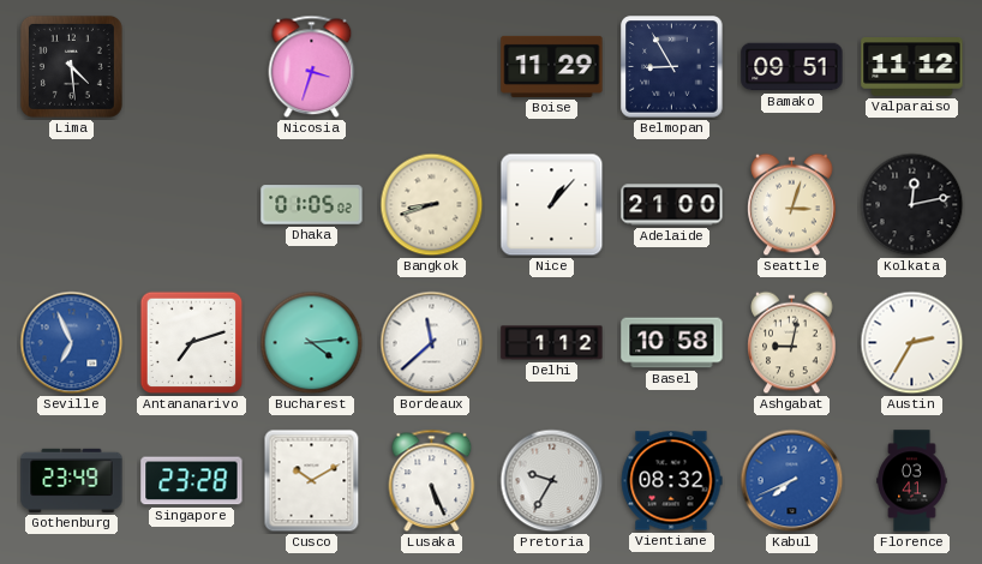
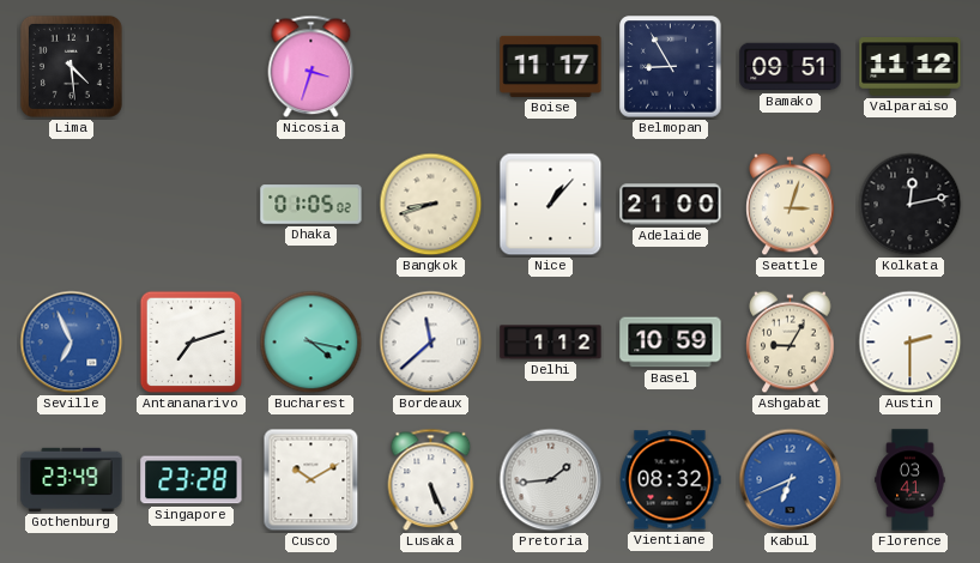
Boise: 11:29 -> 11:17 (551, 66)
Bucharest: 4:14 -> 4:17 (311, 343)
Basel: 10:58 -> 10:59 (671, 343)
Ashgabat: 9:02 -> 9:05 (791, 343)
Austin: 2:35 -> 2:30 (911, 343)
Pretoria: 9:35 -> 1:44 (551, 480)
Kabul: 7:41 -> 6:41 (791, 480)
